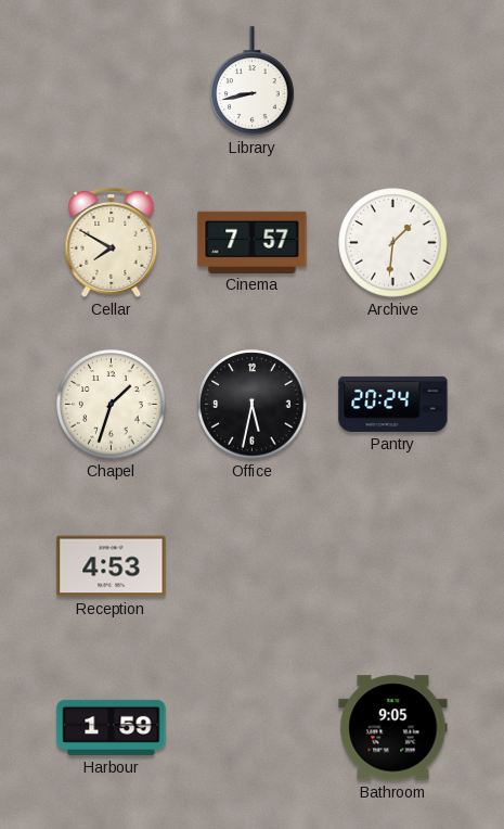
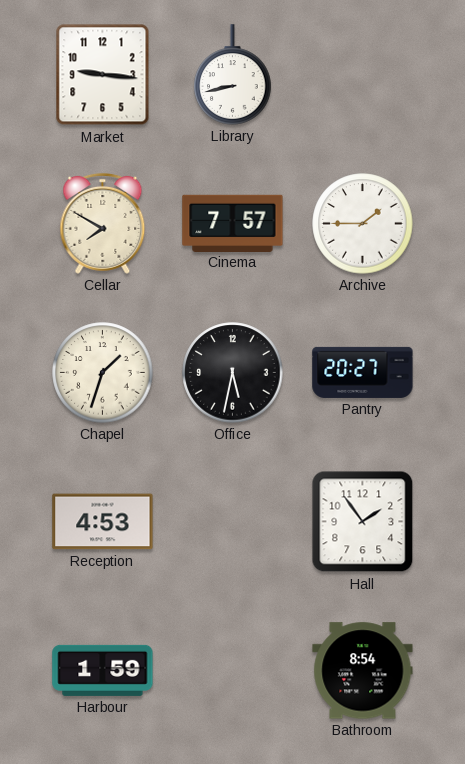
Market: none -> 9:16 (103, 75)
Archive: 1:31 -> 1:45 (363, 224)
Pantry: 20:24 -> 20:27 (363, 372)
Hall: none -> 1:54 (363, 522)
Bathroom: 9:05 -> 8:54 (363, 671)
